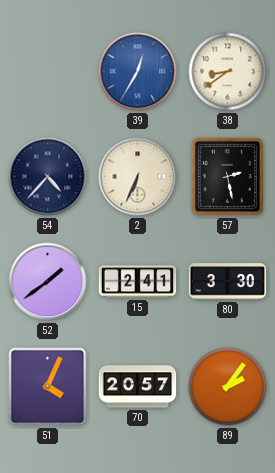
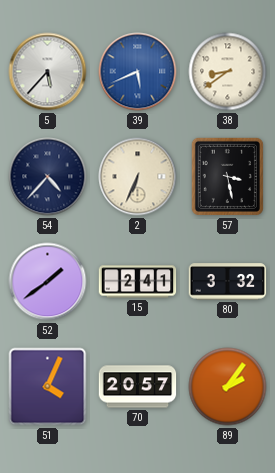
5: none -> 5:37 (48, 72)
39: 12:35 -> 5:41 (138, 72)
57: 2:28 -> 3:28 (227, 176)
80: 3:30 -> 3:32 (228, 282)
